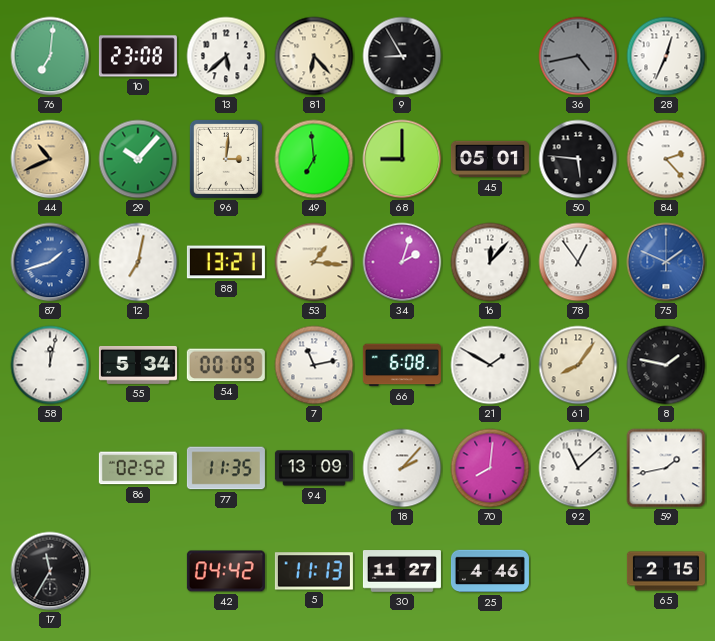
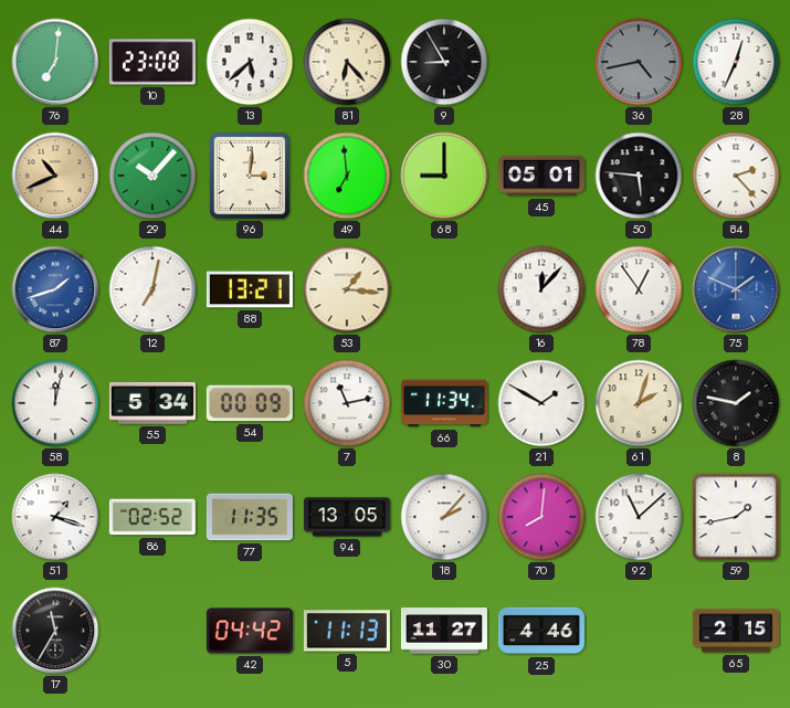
34: 2:03 -> none (402, 262)
66: 6:08 -> 11:34 (444, 403)
61: 8:06 -> 2:03 (639, 403)
51: none -> 1:18 (55, 517)
94: 13:09 -> 13:05 (347, 517)
